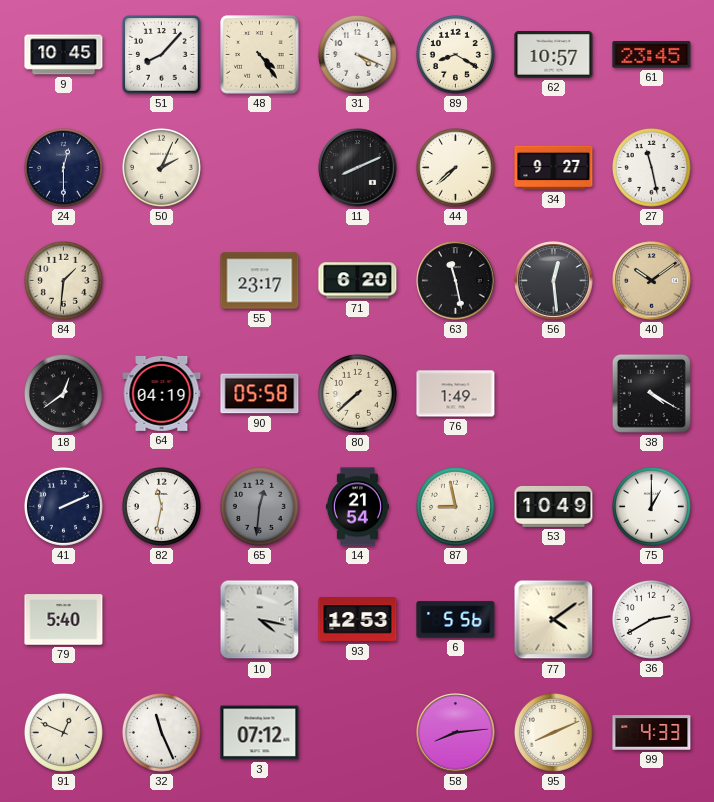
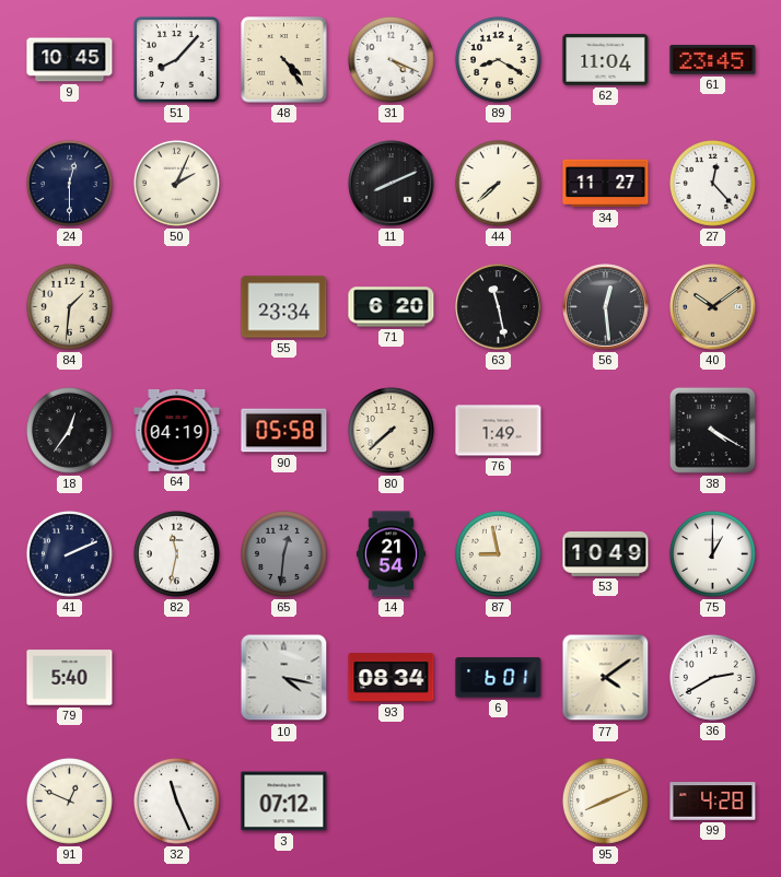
62: 10:57 -> 11:04 (606, 60)
34: 9:27 -> 11:27 (606, 184)
27: 11:28 -> 12:23 (712, 183)
55: 23:17 -> 23:34 (284, 307)
18: 12:39 -> 12:36 (69, 430)
93: 12:53 -> 08:34 (392, 678)
6: 5:56 -> 6:01 (499, 678)
58: 8:14 -> none (456, 733)
99: 4:33 -> 4:28 (713, 802)
